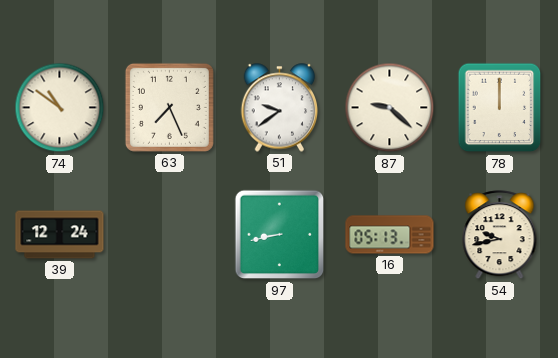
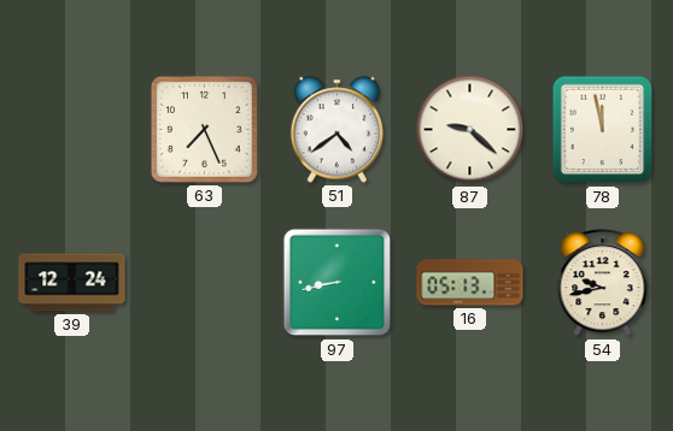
74: 10:51 -> none (60, 108)
51: 9:39 -> 4:39 (338, 130)
78: 12:00 -> 11:58 (603, 130)
